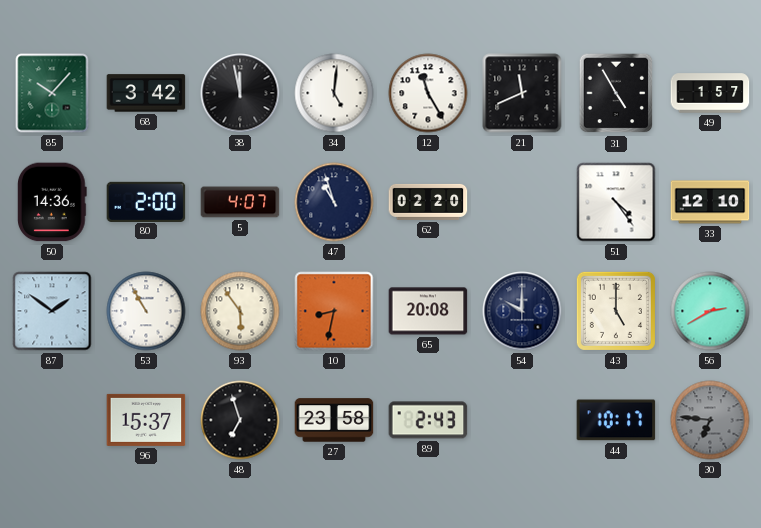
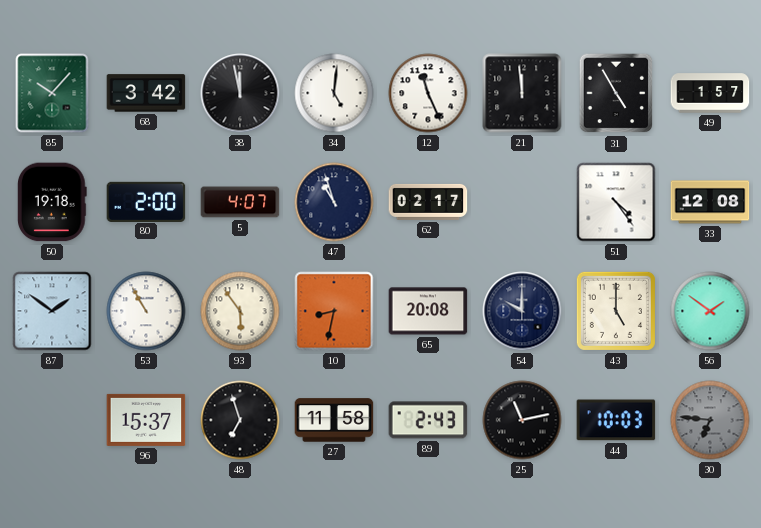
12: 11:25 -> 11:26 (428, 93)
21: 11:41 -> 11:59 (522, 93)
50: 14:36 -> 19:18 (53, 202)
62: 02:20 -> 02:17 (428, 202)
33: 12:10 -> 12:08 (710, 202)
56: 2:40 -> 1:51 (710, 311)
27: 23:58 -> 11:58 (334, 420)
25: none -> 11:13 (522, 420)
44: 10:17 -> 10:03 (616, 420)
